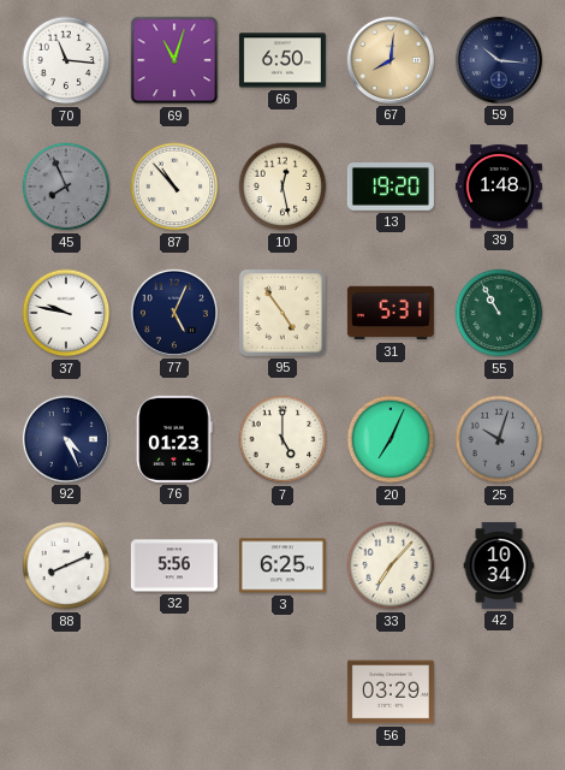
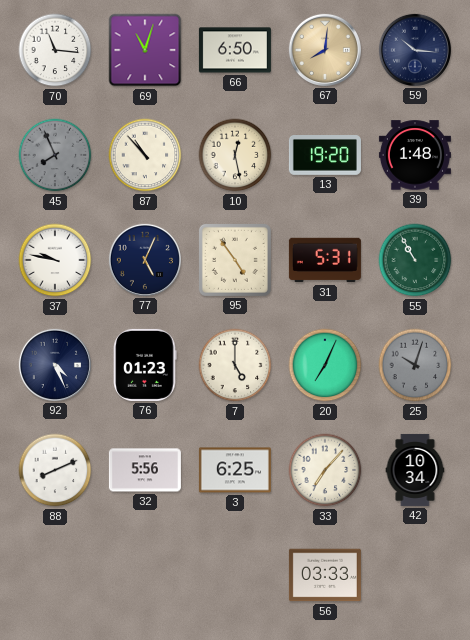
56: 03:29 -> 03:33 (325, 575)
